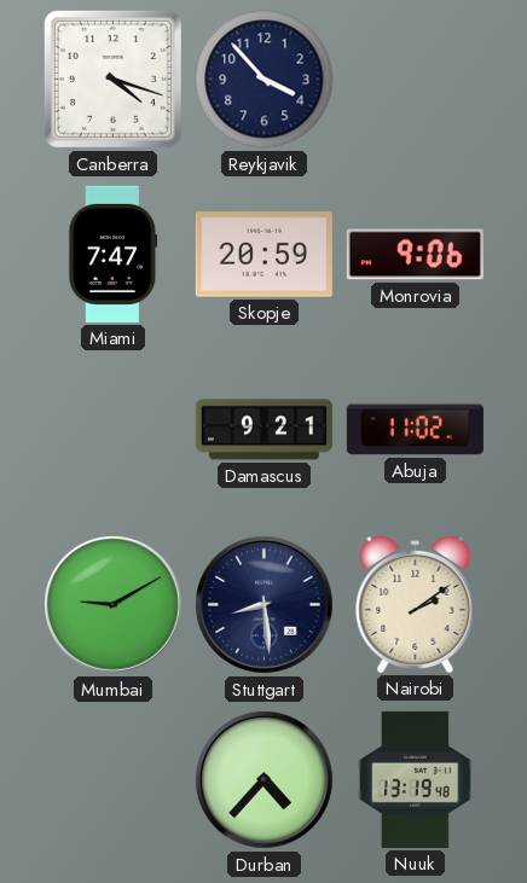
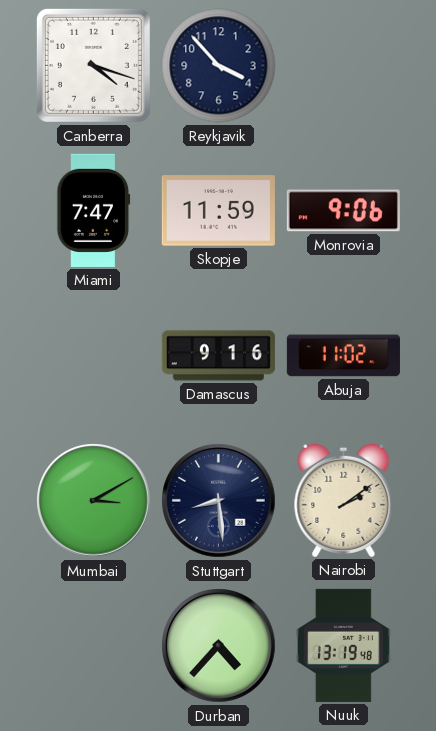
Skopje: 20:59 -> 11:59 (218, 211)
Damascus: 9:21 -> 9:16 (218, 356)
Mumbai: 9:10 -> 3:10 (94, 501)
